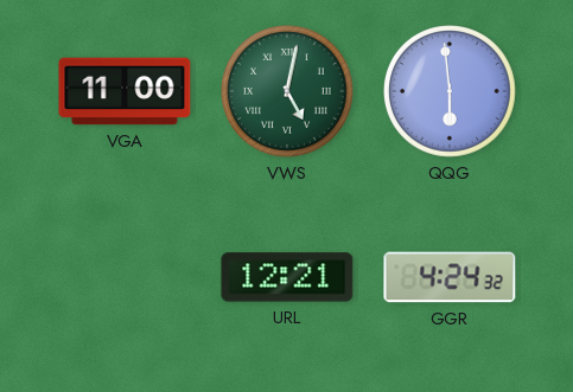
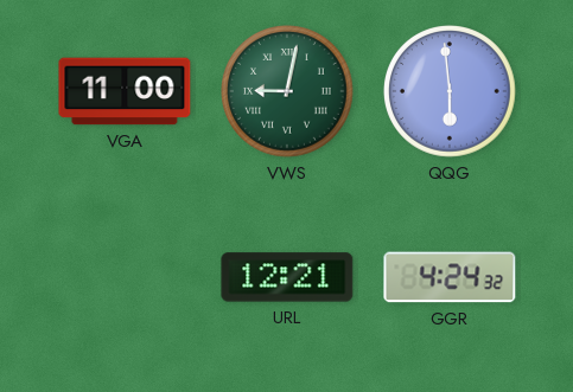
VWS: 5:02 -> 9:02 (288, 92)
